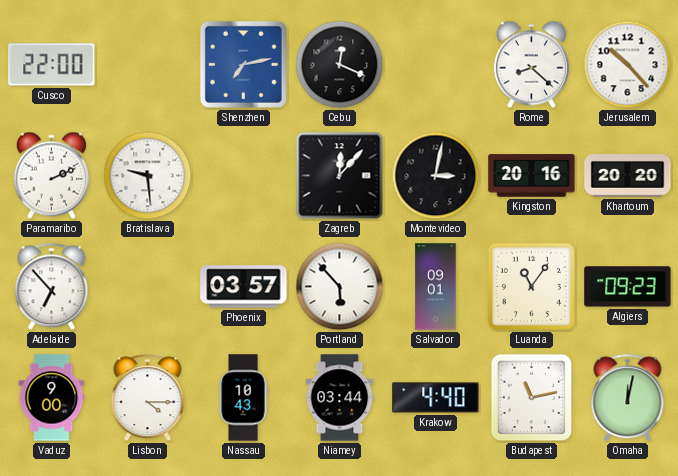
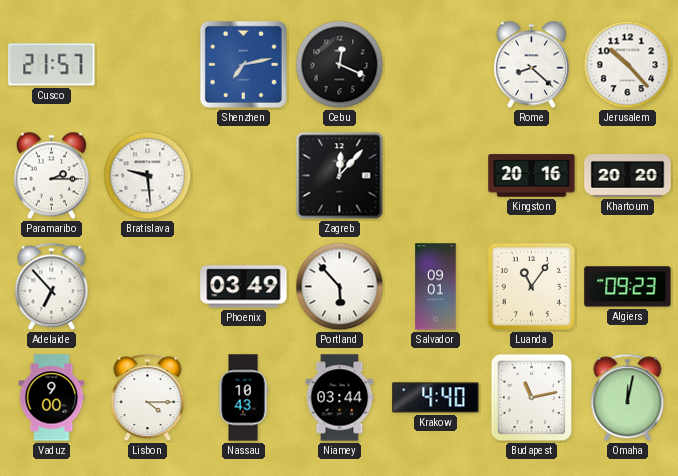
Cusco: 22:00 -> 21:57 (52, 65)
Paramaribo: 2:11 -> 2:15 (51, 176)
Montevideo: 3:02 -> none (436, 176)
Phoenix: 03:57 -> 03:49 (244, 287)
